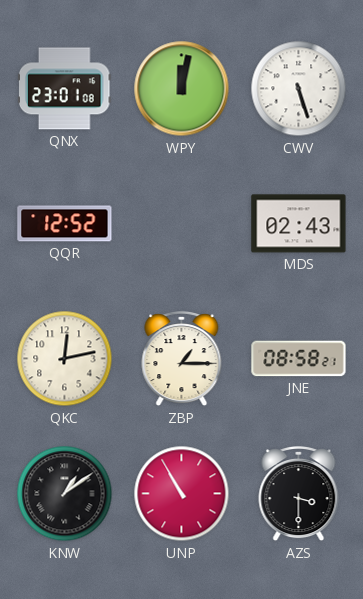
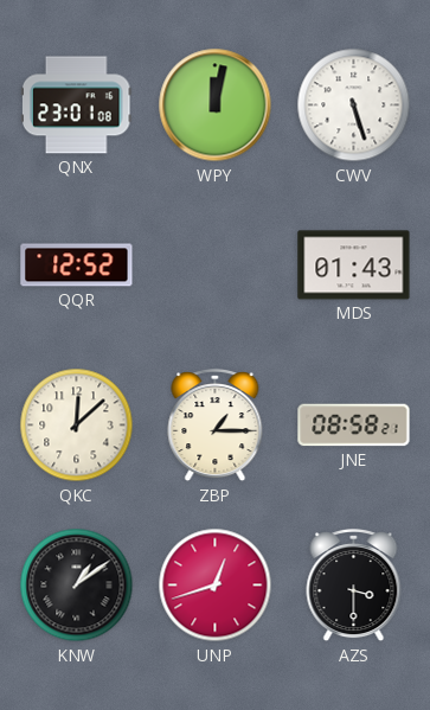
MDS: 02:43 -> 01:43 (354, 266)
QKC: 12:13 -> 12:08 (77, 426)
UNP: 10:55 -> 12:42 (216, 586)
